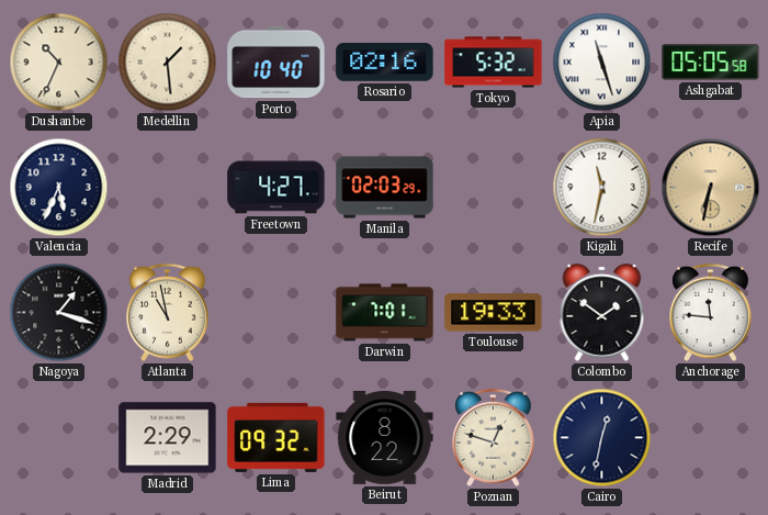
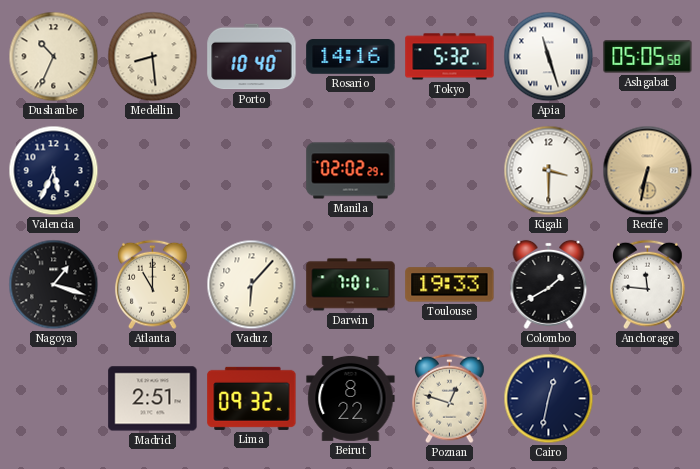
Medellin: 1:29 -> 8:29 (153, 57)
Rosario: 02:16 -> 14:16 (351, 57)
Freetown: 4:27 -> none (276, 188)
Manila: 02:03 -> 02:02 (351, 171)
Kigali: 11:32 -> 3:30 (549, 171)
Atlanta: 10:58 -> 11:00 (153, 285)
Vaduz: none -> 6:07 (252, 285)
Colombo: 1:51 -> 1:40 (549, 284)
Madrid: 2:29 -> 2:51 (153, 399)
